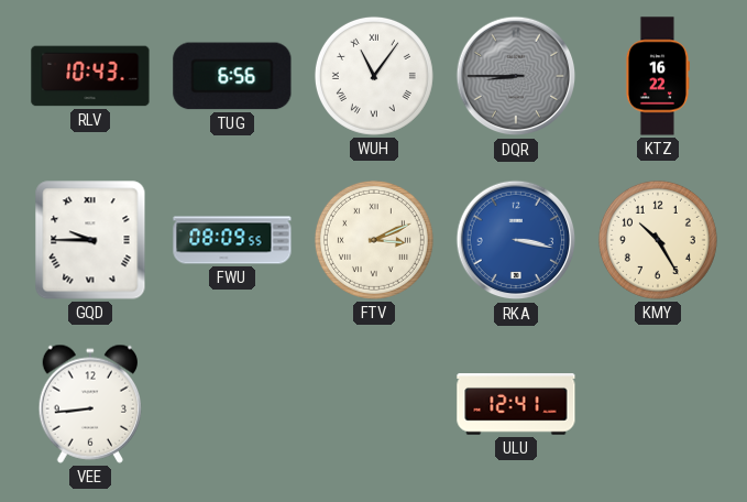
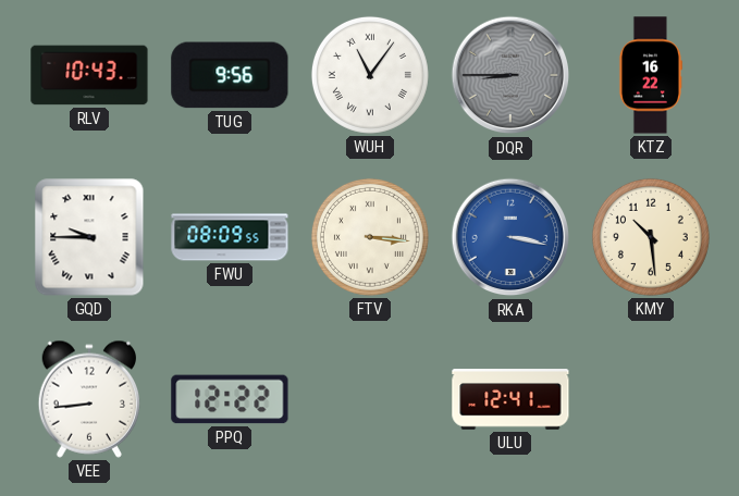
TUG: 6:56 -> 9:56 (230, 75)
FTV: 3:11 -> 3:16 (370, 237)
KMY: 10:25 -> 10:29 (651, 237)
PPQ: none -> 12:22 (230, 399)
